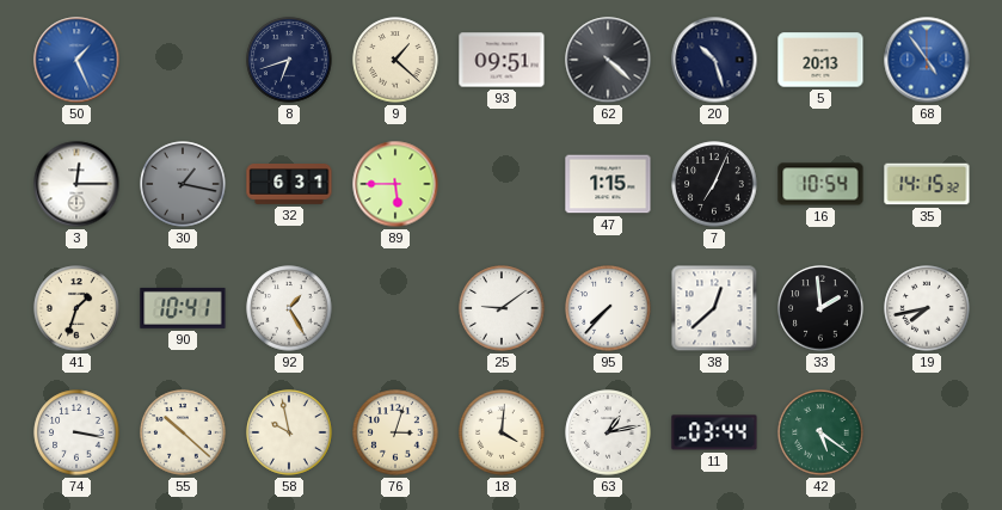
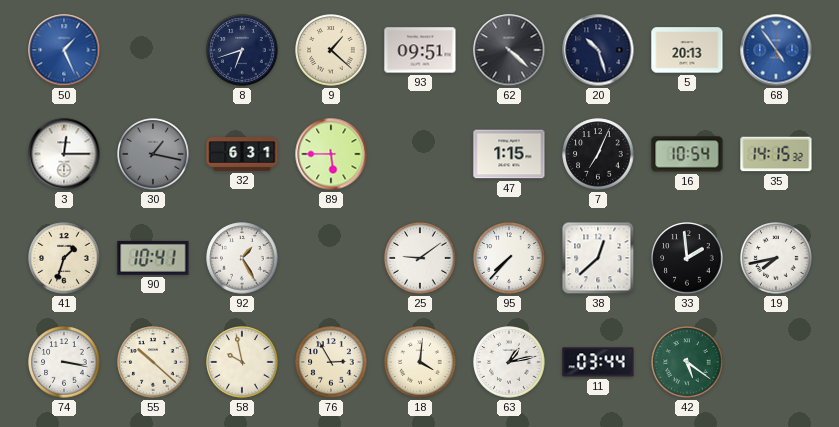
76: 3:03 -> 2:55 (331, 362)
